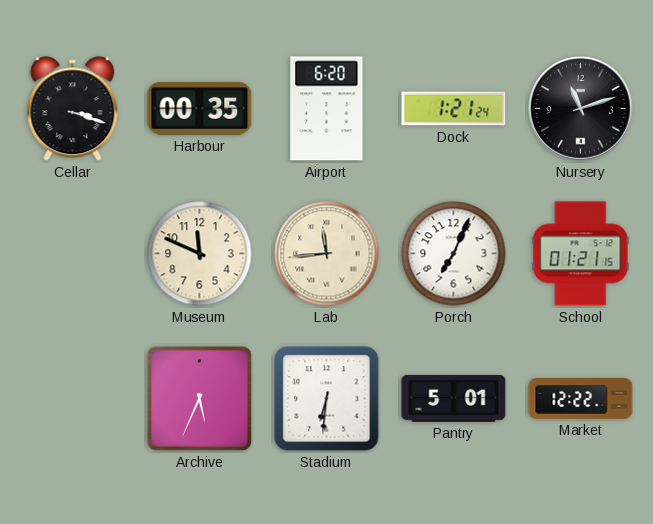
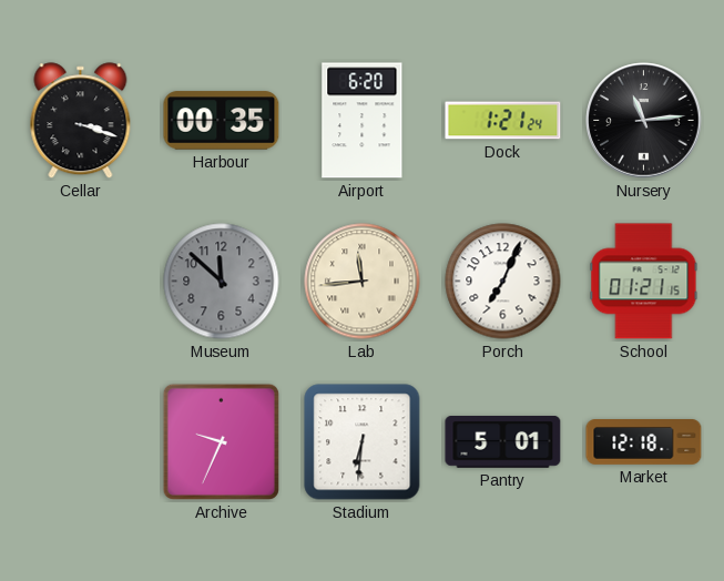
Nursery: 11:12 -> 11:14 (644, 121)
Museum: 11:49 -> 11:52 (222, 282)
Museum dial: cream -> grey (222, 282)
Archive: 5:34 -> 9:34 (221, 441)
Market: 12:22 -> 12:18 (644, 442)
